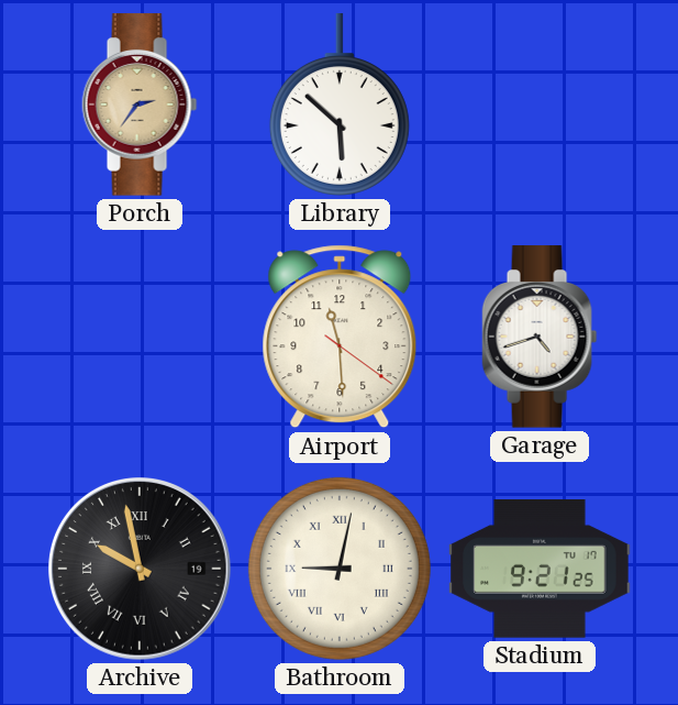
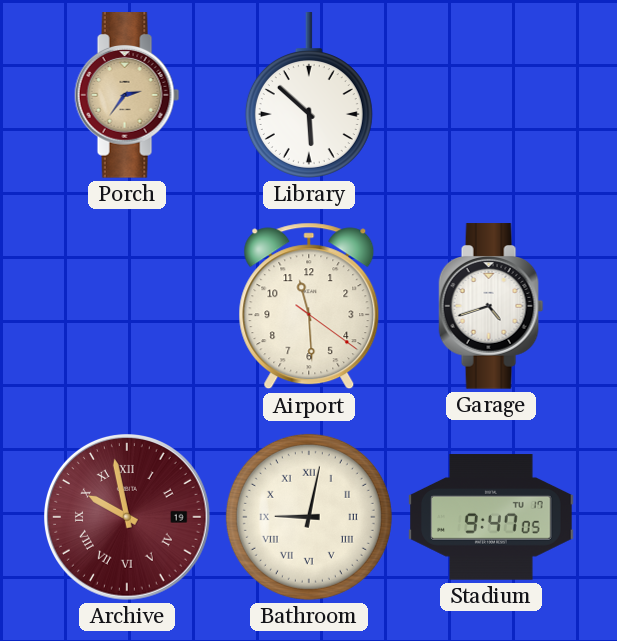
Archive dial: black -> burgundy (128, 518)
Stadium: 9:21 -> 9:47 (491, 517)
